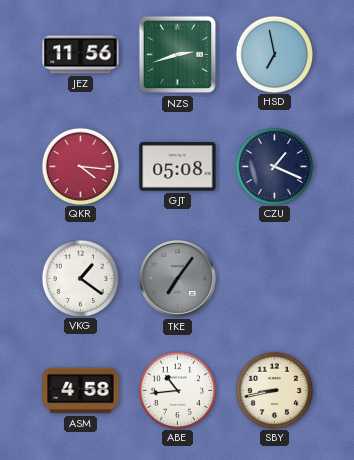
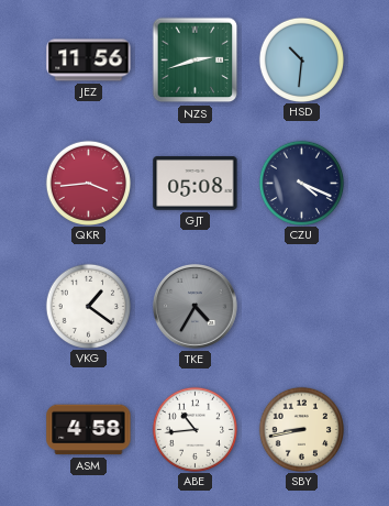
HSD: 6:58 -> 10:31 (301, 59)
QKR: 4:16 -> 3:44 (88, 183)
CZU: 1:19 -> 4:19 (301, 183)
TKE: 7:06 -> 4:35 (194, 306)
